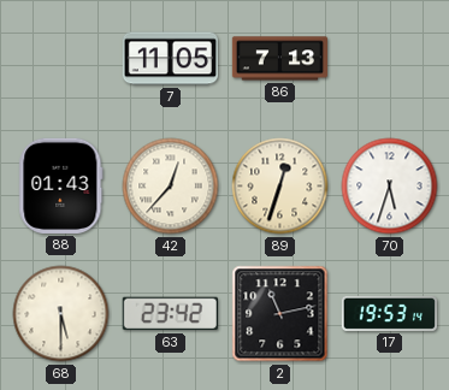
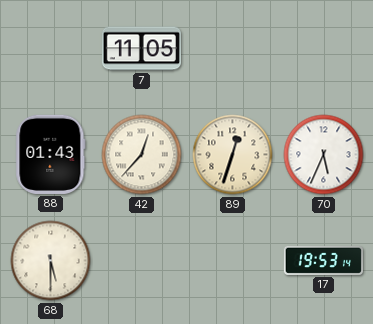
86: 7:13 -> none (279, 59)
70: 5:33 -> 5:34 (324, 155)
63: 23:42 -> none (170, 314)
2: 11:13 -> none (280, 314)
